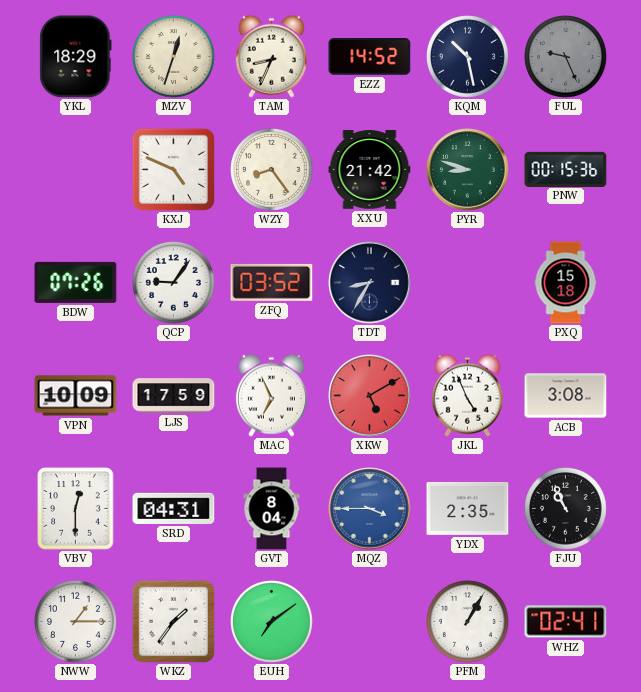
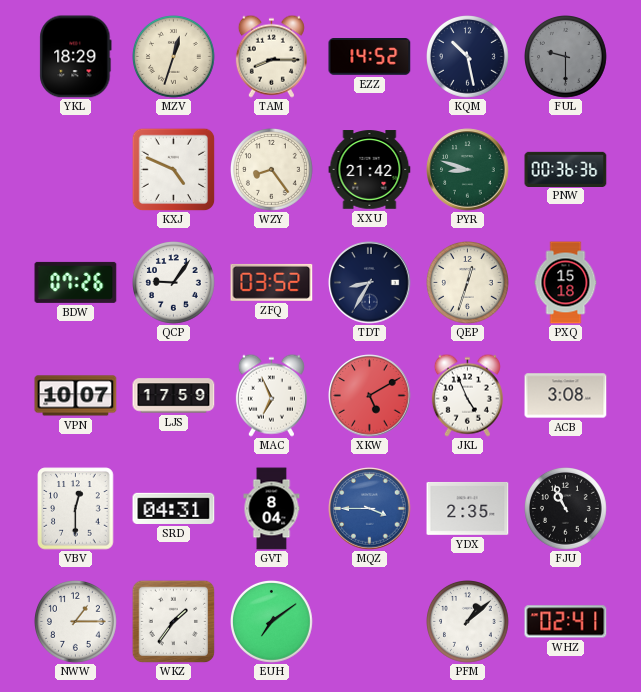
TAM: 8:34 -> 8:15 (271, 56)
FUL: 9:26 -> 9:30 (566, 57)
PNW: 00:15 -> 00:36 (566, 169)
QEP: none -> 12:33 (468, 283)
VPN: 10:09 -> 10:07 (76, 396)
PFM: 1:05 -> 1:08 (468, 622)
